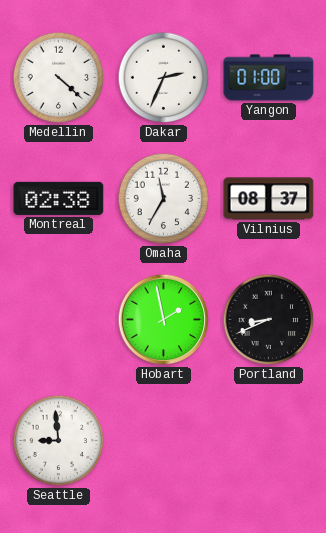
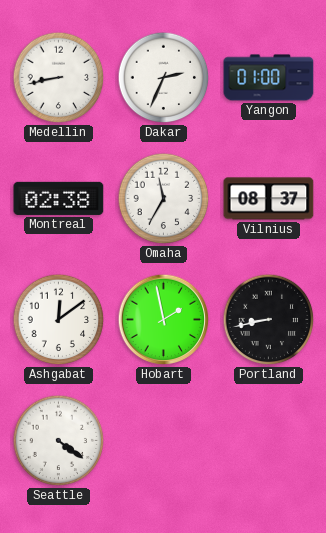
Medellin: 4:22 -> 8:43 (59, 78)
Ashgabat: none -> 12:09 (59, 320)
Portland: 8:41 -> 8:43 (269, 320)
Seattle: 8:59 -> 4:21 (59, 441)
